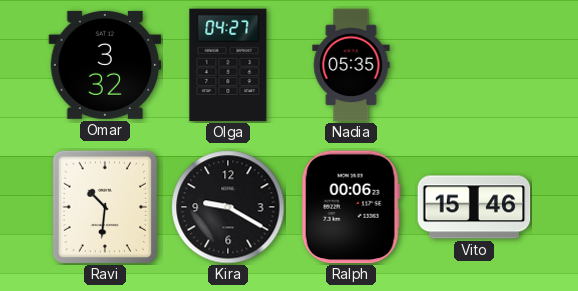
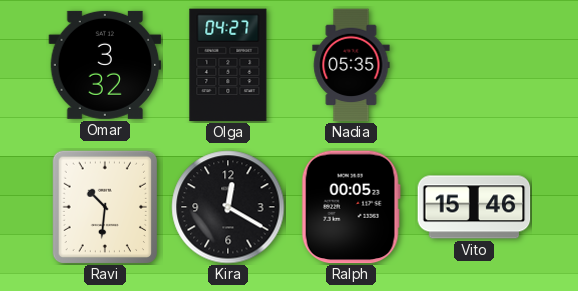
Kira: 9:20 -> 12:20 (228, 207)
Ralph: 00:06 -> 00:05 (351, 207)
